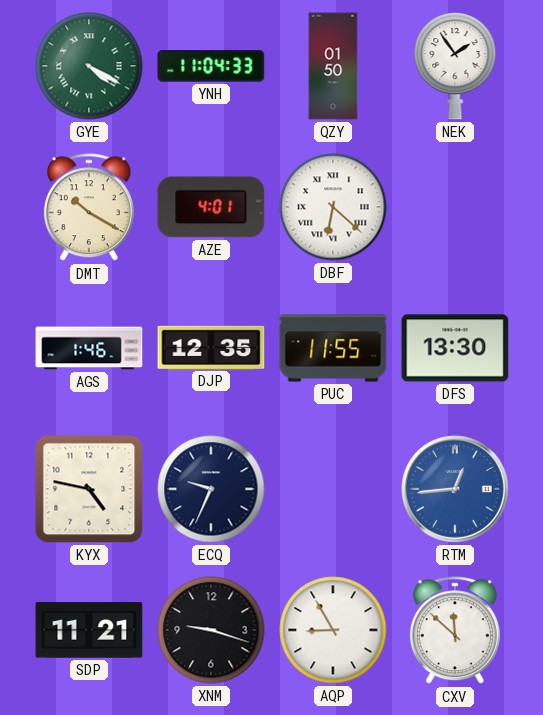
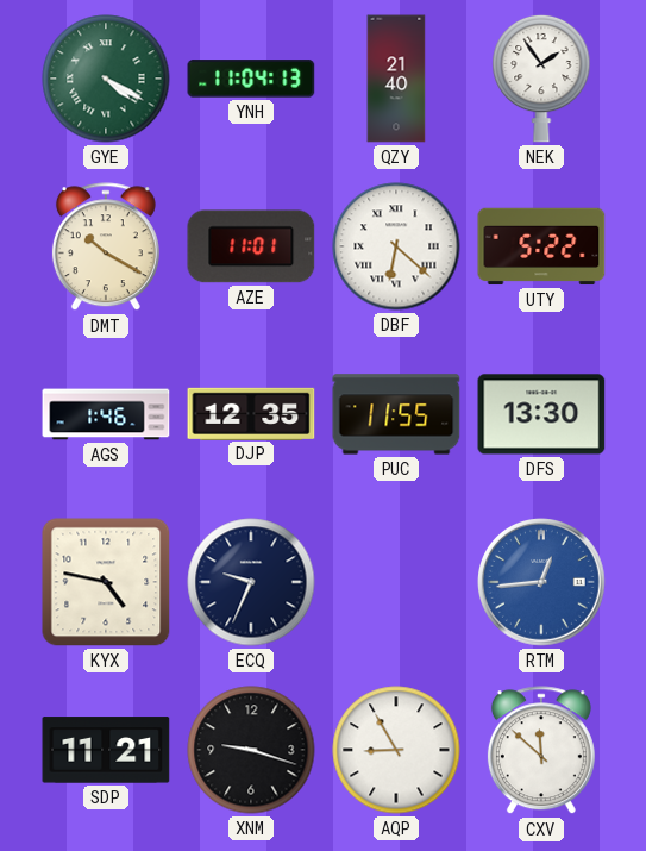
YNH: 11:04:33 -> 11:04:13 (251, 79)
QZY: 01:50 -> 21:40 (396, 79)
AZE: 4:01 -> 11:01 (251, 246)
UTY: none -> 5:22 (541, 246)
